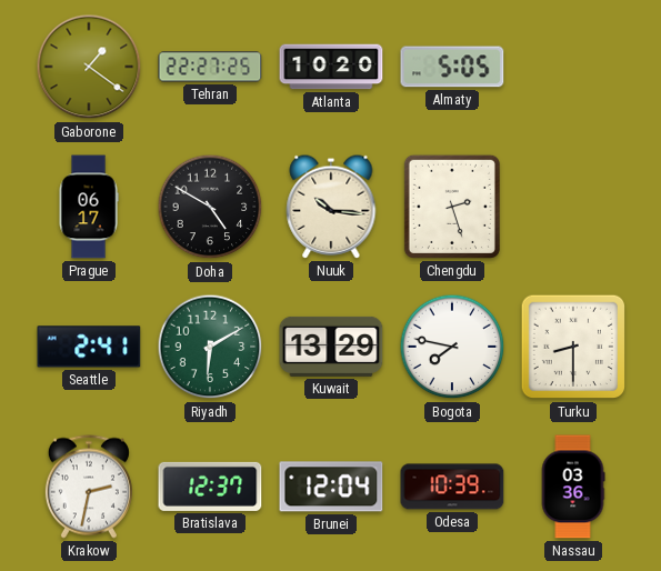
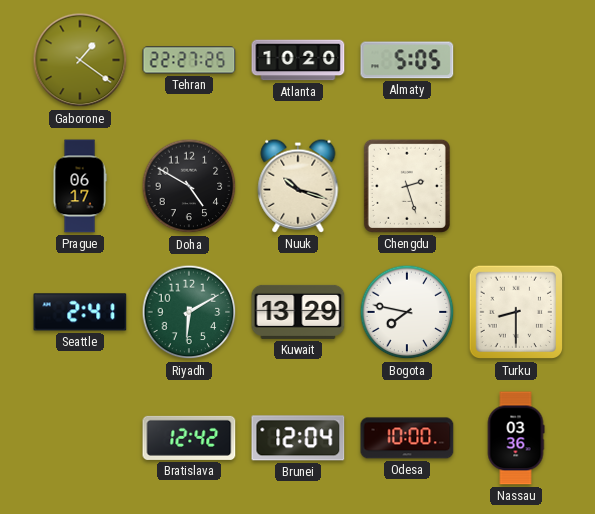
Nuuk: 10:16 -> 10:18 (298, 186)
Krakow: 2:32 -> none (89, 487)
Bratislava: 12:37 -> 12:42 (189, 438)
Odesa: 10:39 -> 10:00 (407, 438)
